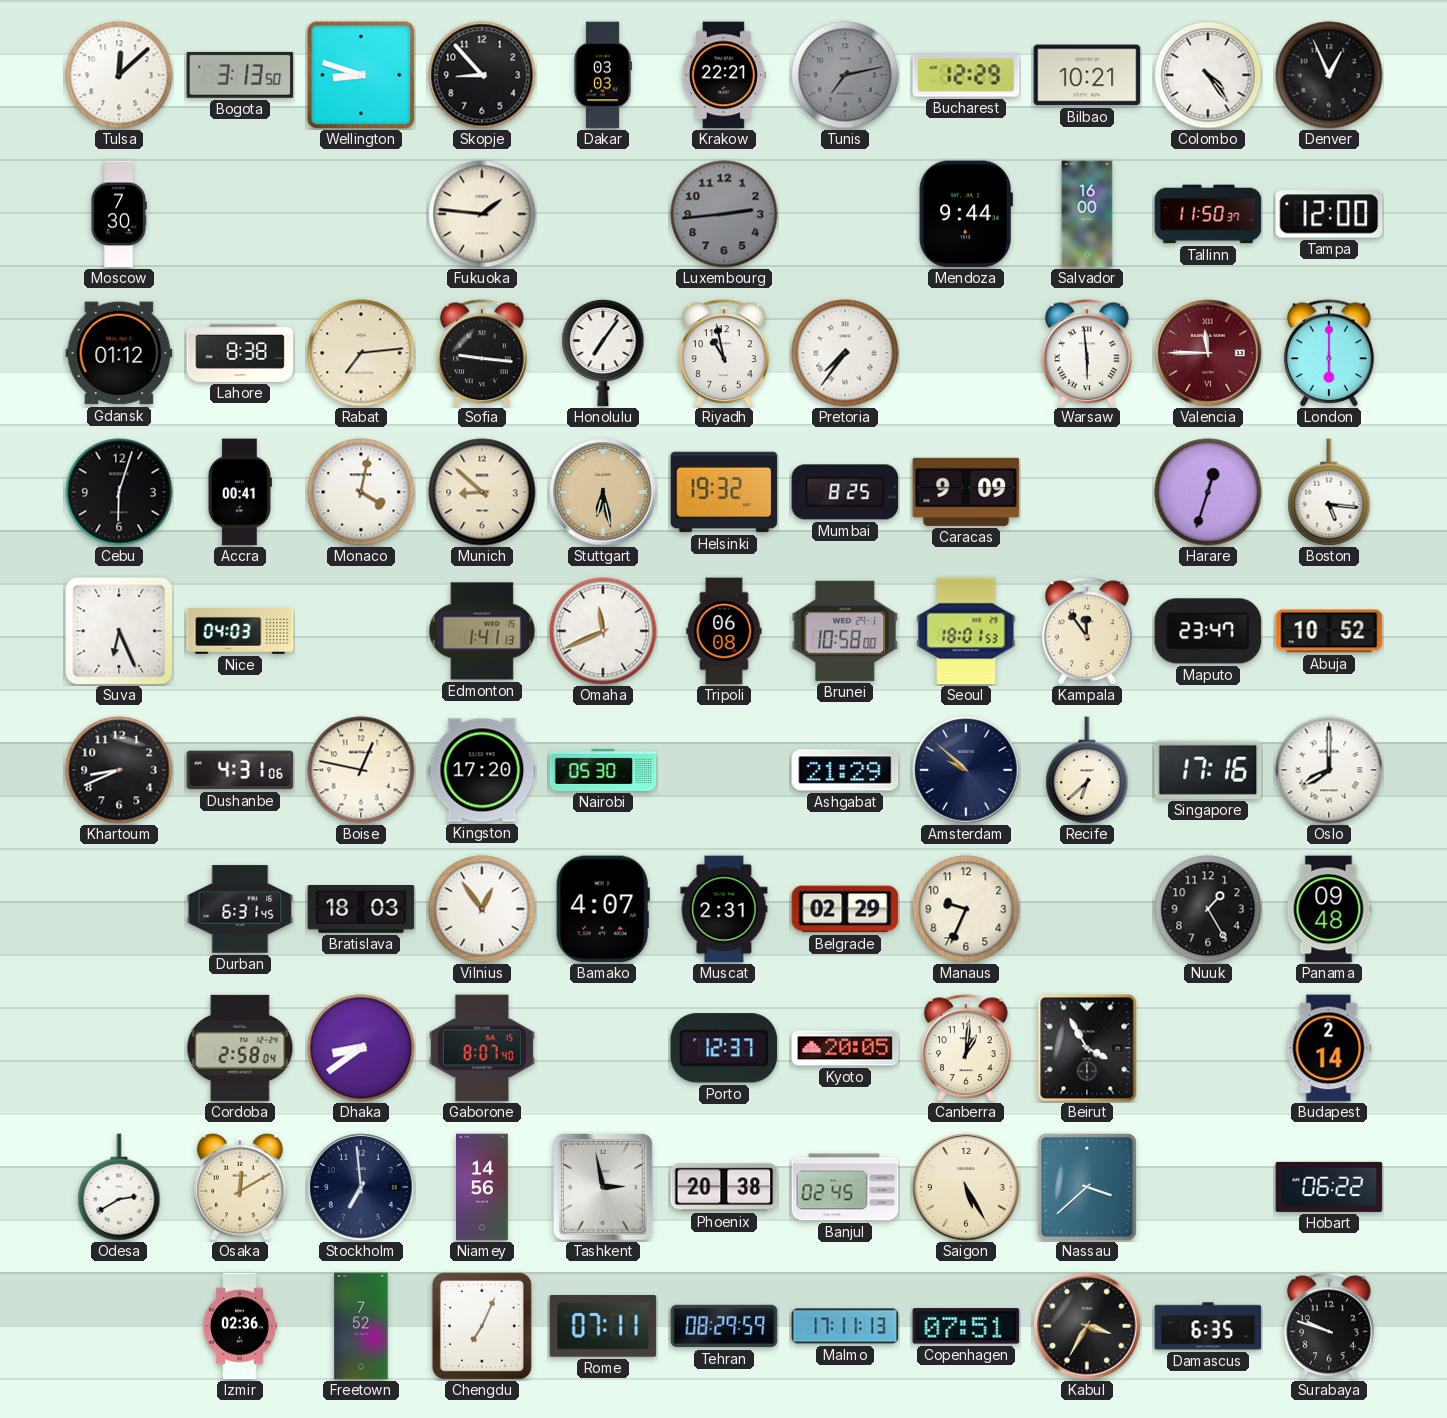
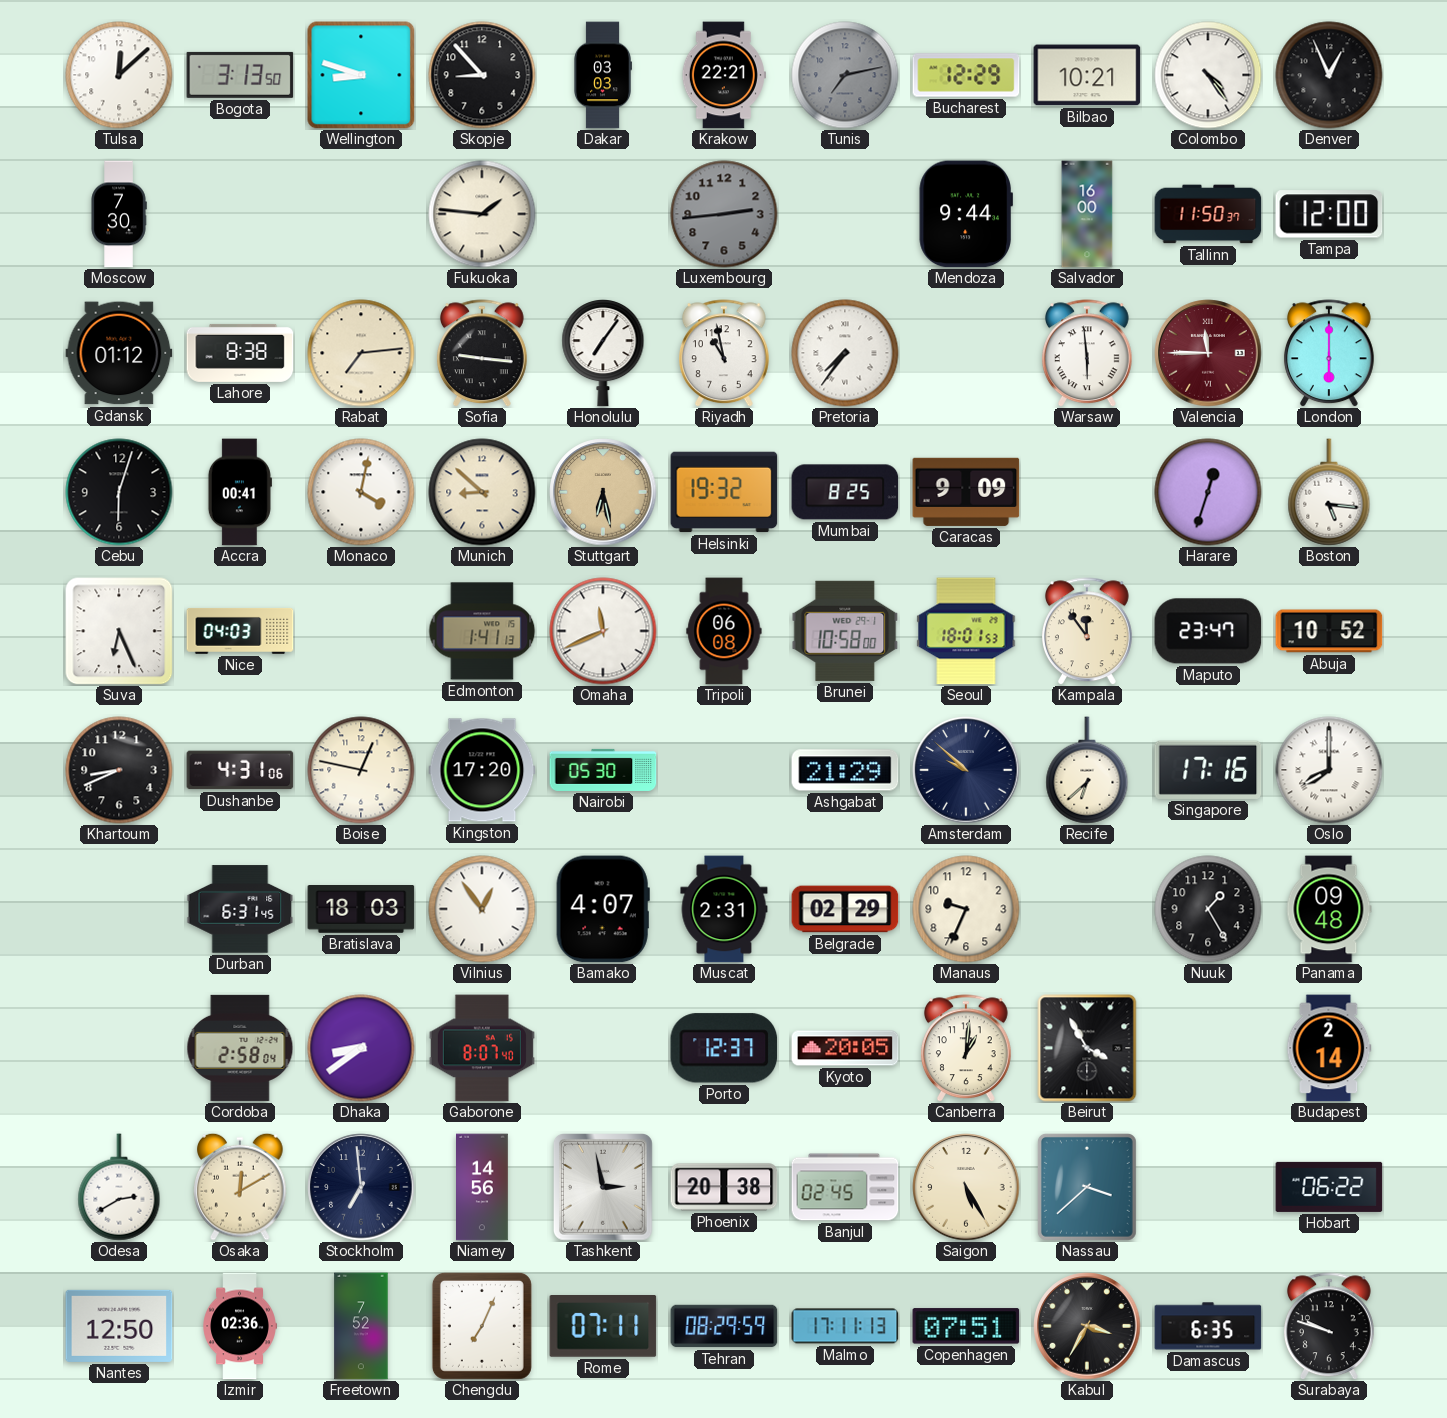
Nantes: none -> 12:50 (119, 1326)
